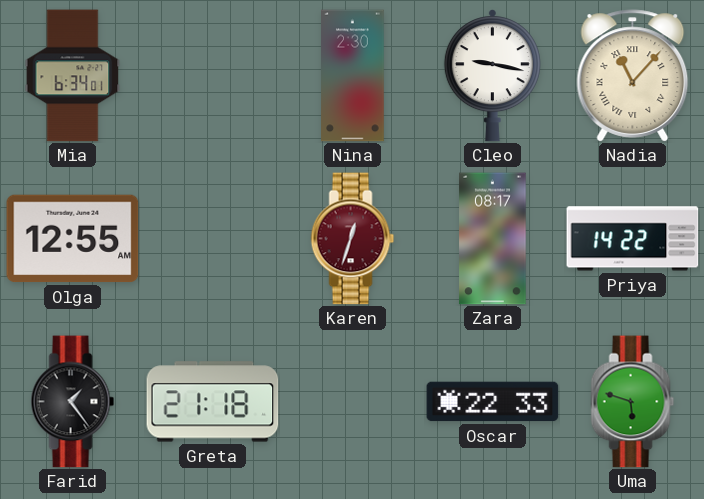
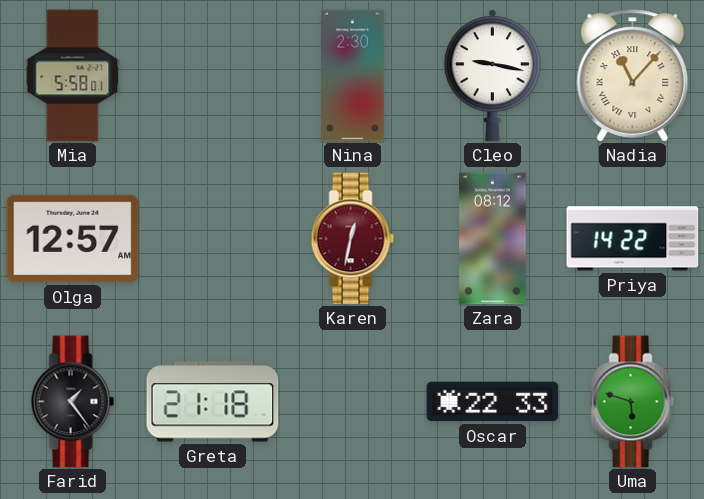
Mia: 6:34 -> 5:58 (73, 76)
Olga: 12:55 -> 12:57 (73, 239)
Karen: 12:33 -> 12:32 (353, 239)
Zara: 08:17 -> 08:12 (493, 239)
